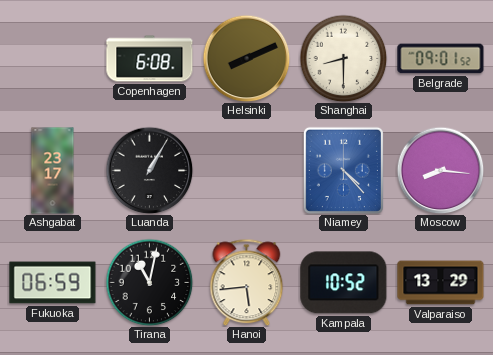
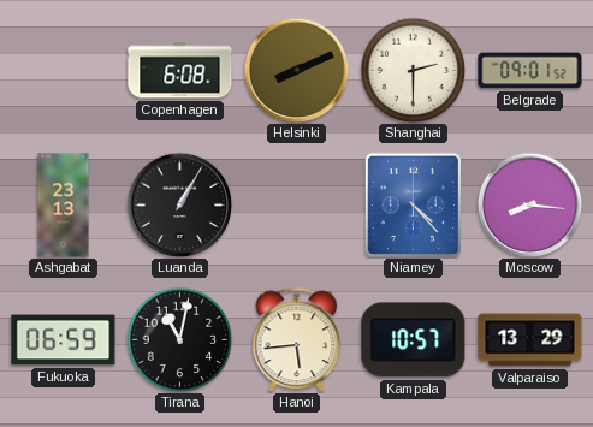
Shanghai: 8:30 -> 2:30 (413, 70)
Ashgabat: 23:17 -> 23:13 (64, 206)
Kampala: 10:52 -> 10:57 (414, 340)
